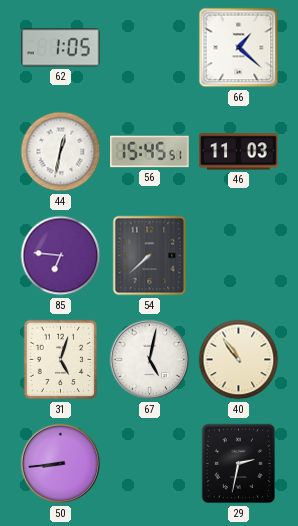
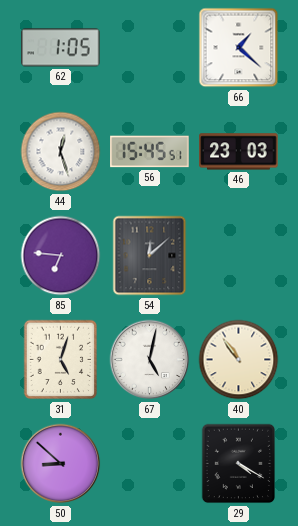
44: 12:32 -> 12:27 (61, 152)
46: 11:03 -> 23:03 (239, 152)
54: 7:38 -> 12:08 (150, 256)
50: 8:44 -> 8:52 (61, 464)
29: 2:32 -> 4:20 (239, 464)
